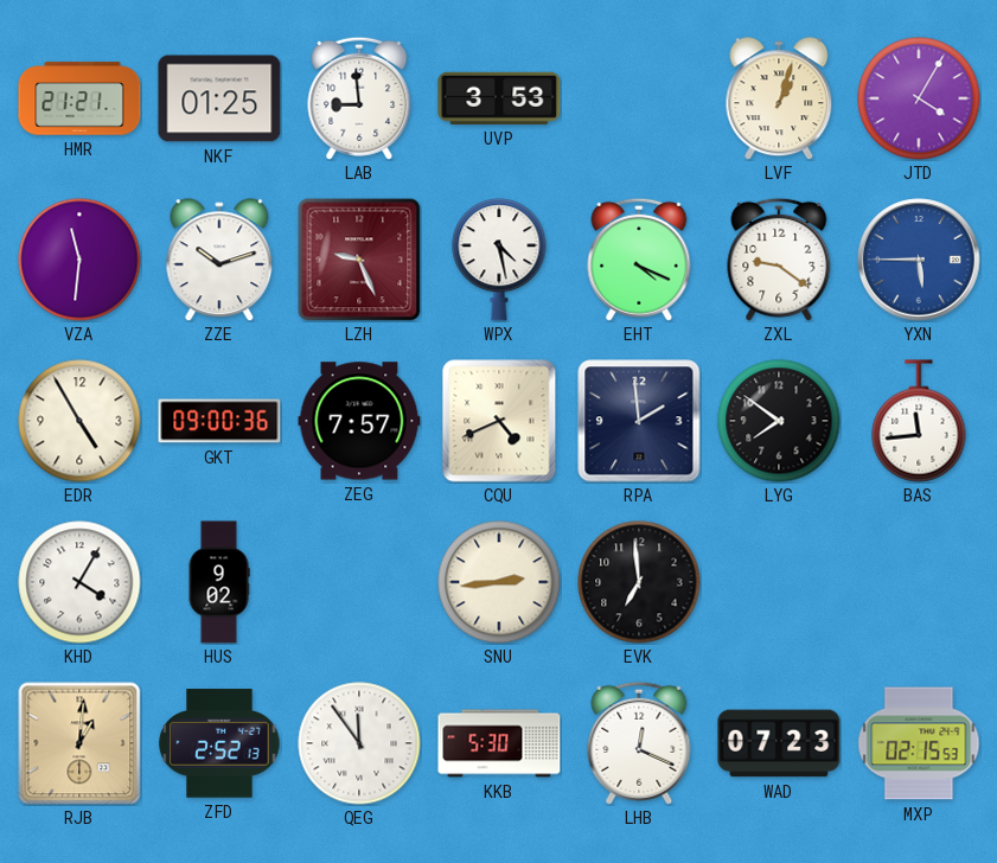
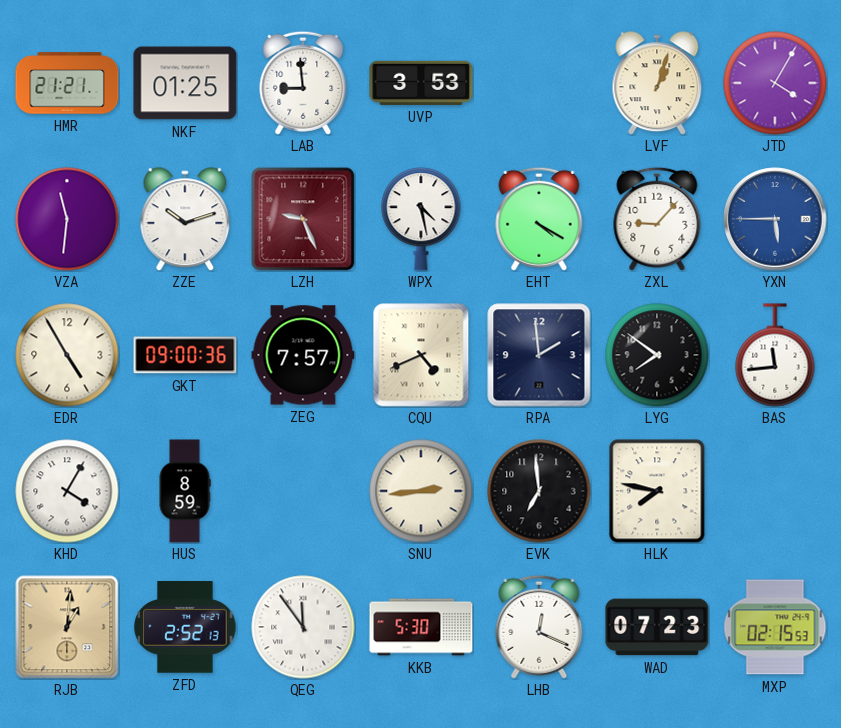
EHT: 4:19 -> 4:20 (539, 219)
ZXL: 9:21 -> 9:07 (657, 219)
HUS: 9:02 -> 8:59 (185, 491)
HLK: none -> 7:47 (657, 491)
